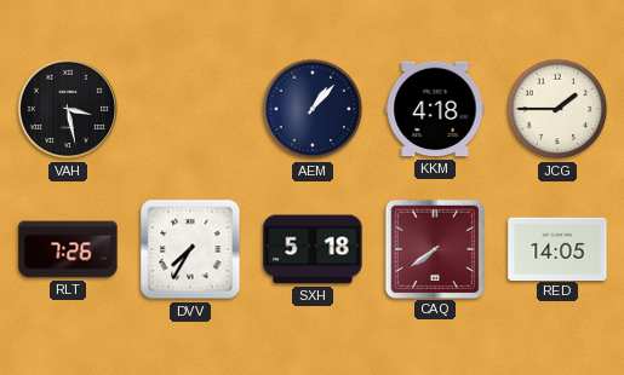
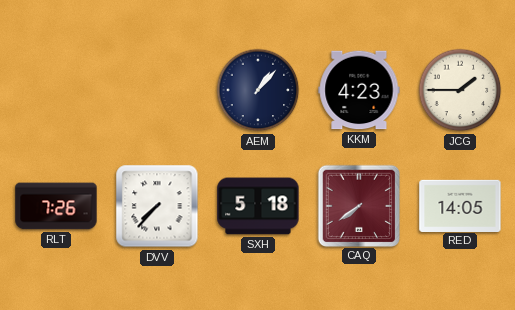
VAH: 3:28 -> none (68, 109)
KKM: 4:18 -> 4:23 (359, 90)
DVV: 7:35 -> 7:37 (157, 206)
